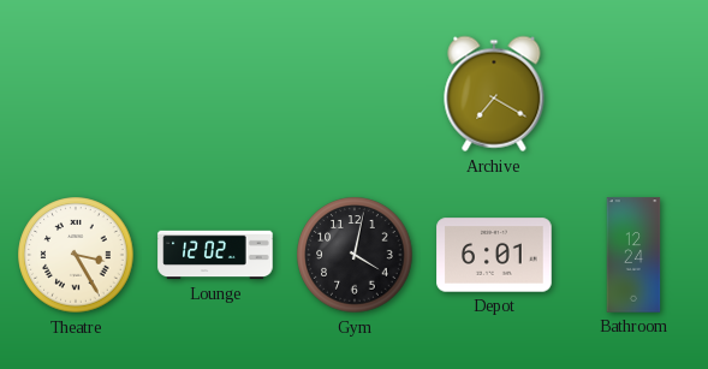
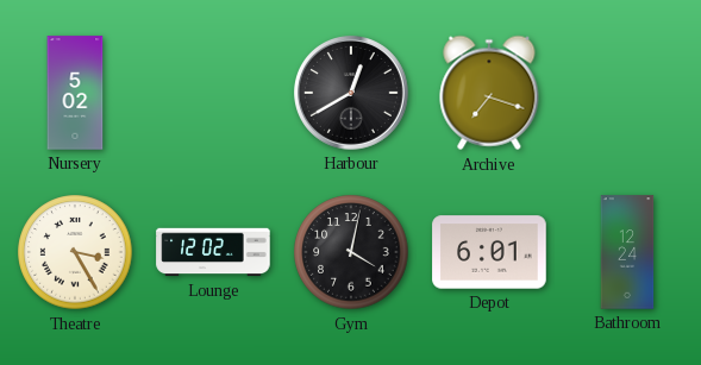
Nursery: none -> 5:02 (75, 93)
Harbour: none -> 12:40 (352, 94)
Archive: 7:20 -> 7:18 (489, 93)
